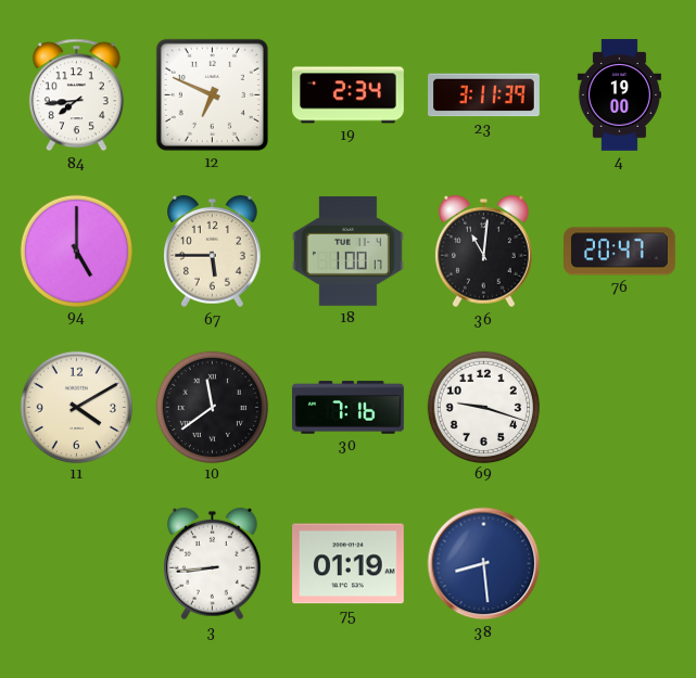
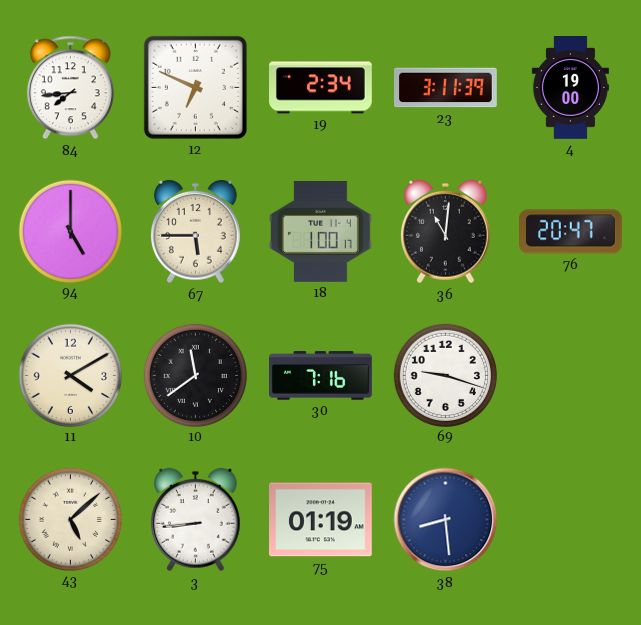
43: none -> 5:08 (70, 519)
